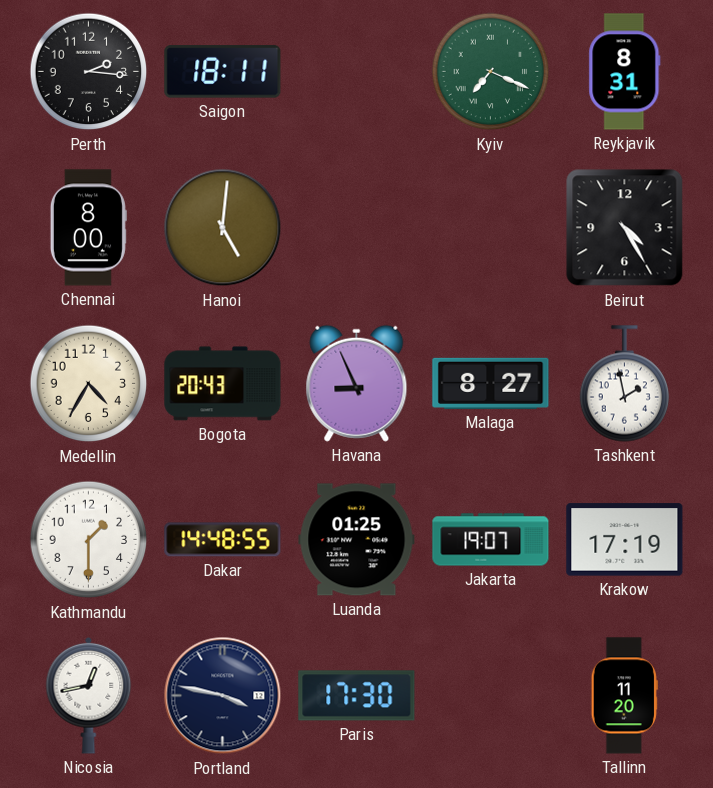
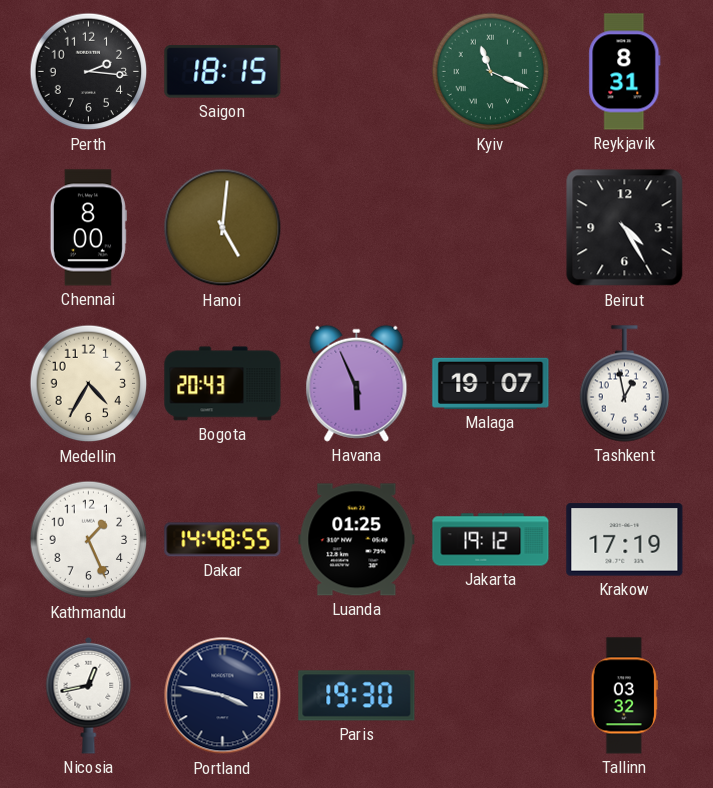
Saigon: 18:11 -> 18:15 (223, 72)
Kyiv: 7:19 -> 11:19 (491, 72)
Havana: 8:56 -> 5:56 (357, 383)
Malaga: 8:27 -> 19:07 (491, 383)
Tashkent: 1:58 -> 12:58 (625, 384)
Kathmandu: 1:30 -> 1:26 (89, 540)
Jakarta: 19:07 -> 19:12 (491, 540)
Paris: 17:30 -> 19:30 (357, 696)
Tallinn: 11:20 -> 03:32 (624, 696)
